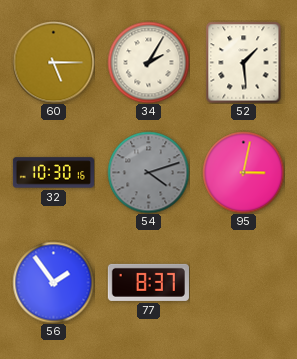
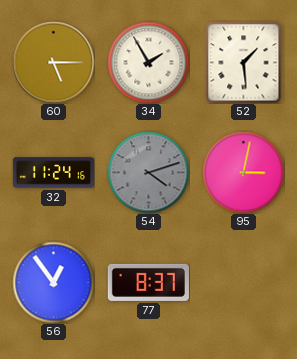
34: 2:05 -> 1:55 (148, 62)
32: 10:30 -> 11:24 (53, 173)
56: 1:54 -> 12:54 (53, 282)
